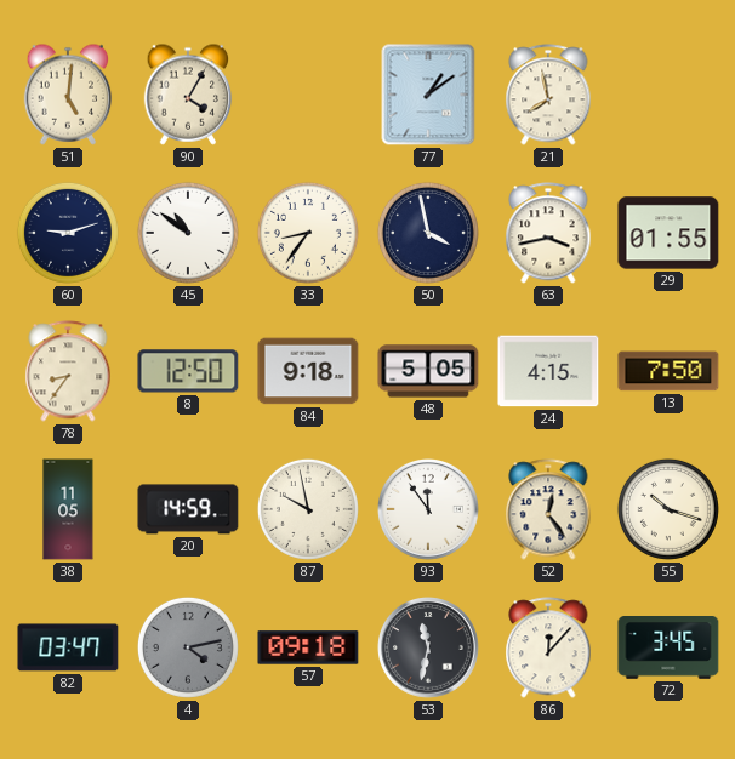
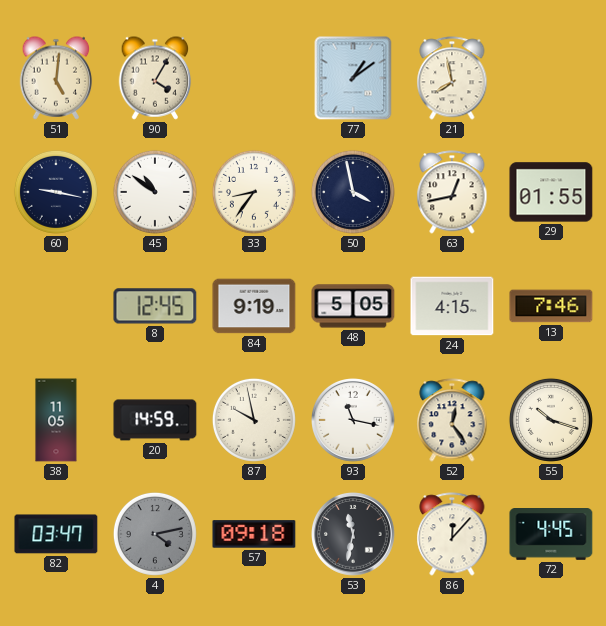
60: 9:12 -> 9:17 (56, 192)
63: 3:43 -> 12:43 (452, 192)
78: 8:36 -> none (68, 371)
8: 12:50 -> 12:45 (155, 306)
84: 9:18 -> 9:19 (254, 306)
13: 7:50 -> 7:46 (551, 306)
93: 11:54 -> 11:17 (354, 421)
72: 3:45 -> 4:45 (551, 535)
